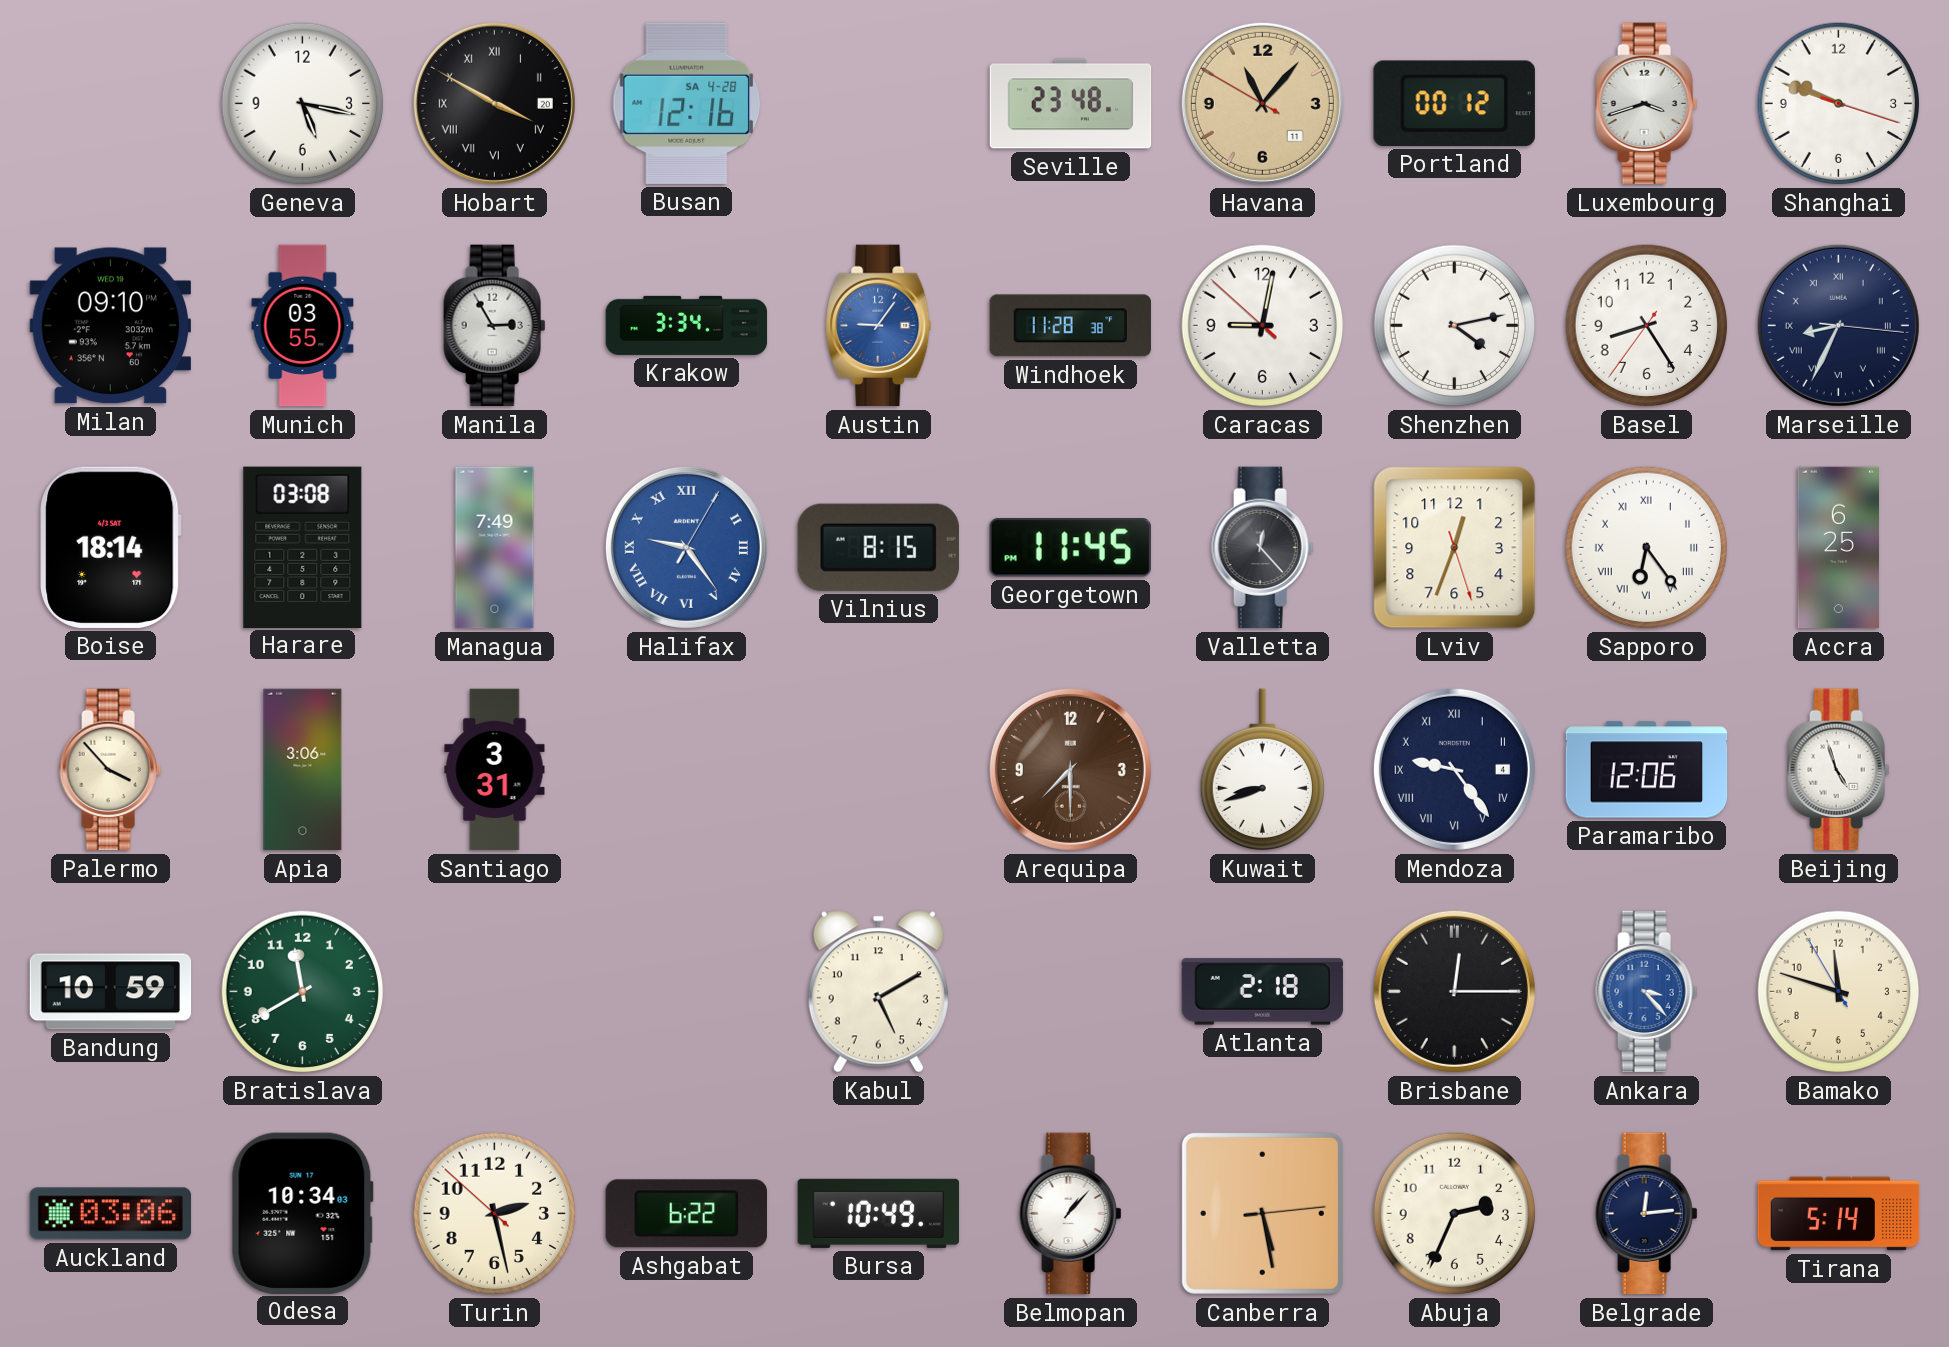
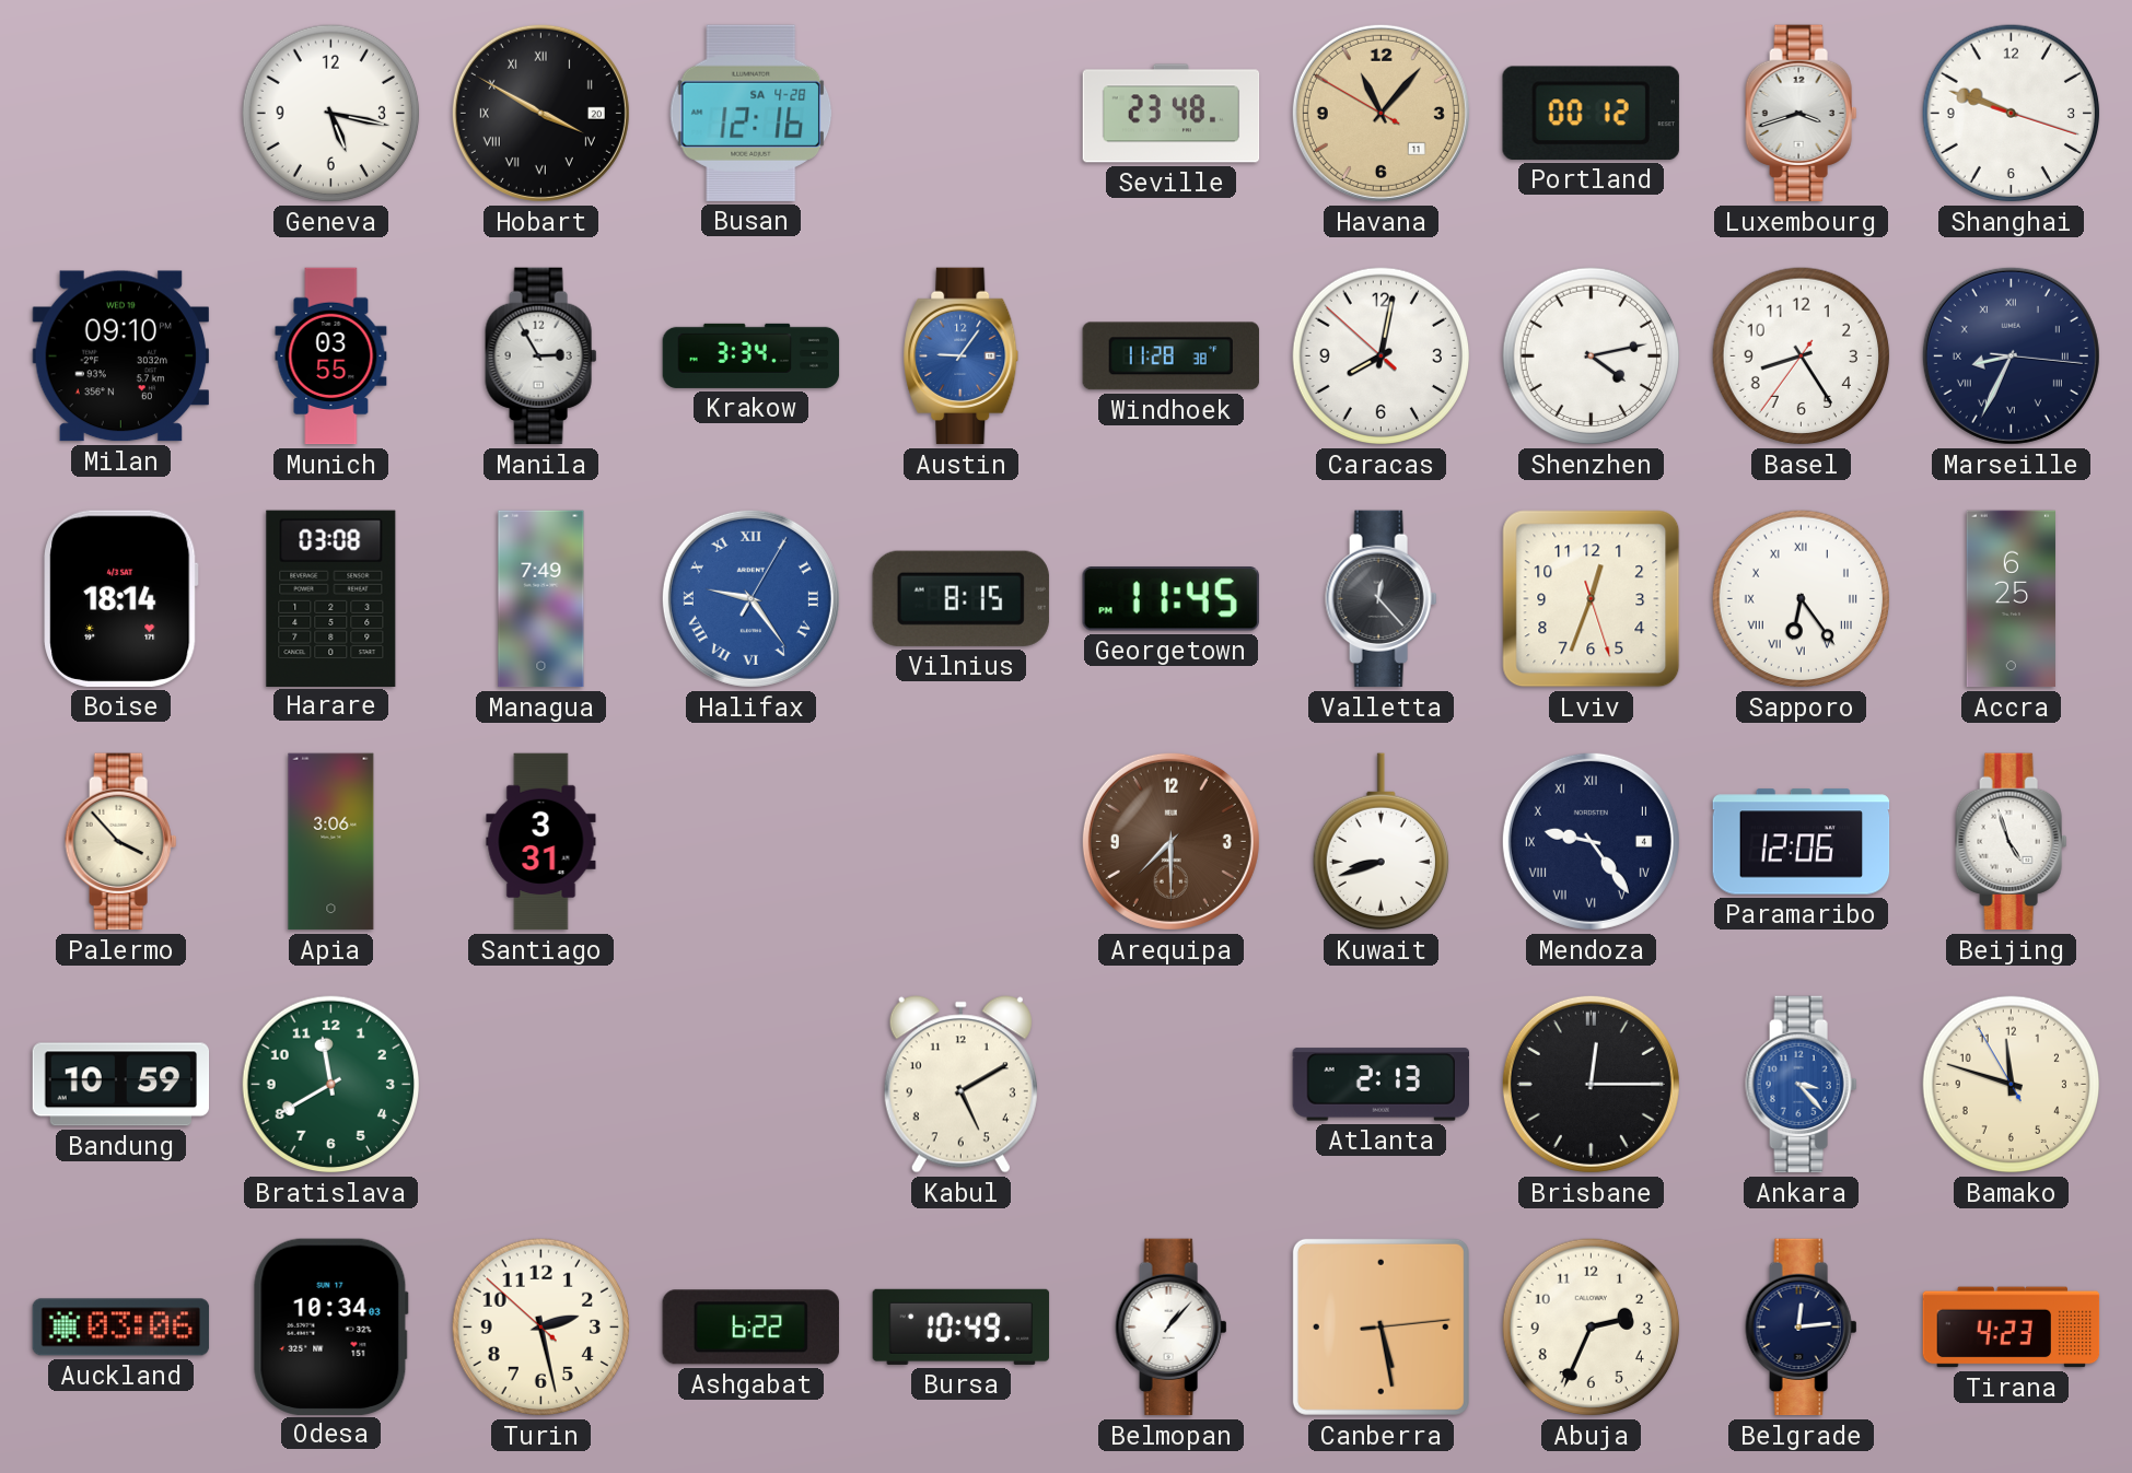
Caracas: 9:01 -> 8:01 (1382, 356)
Atlanta: 2:18 -> 2:13 (1382, 1085)
Tirana: 5:14 -> 4:23 (2012, 1328)
